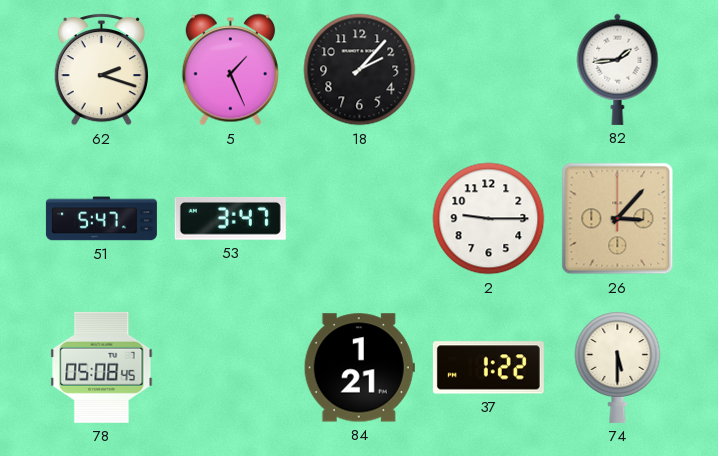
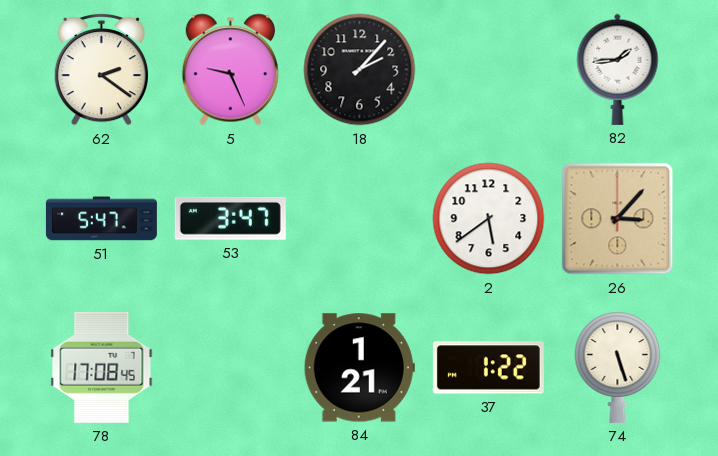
62: 2:18 -> 2:21 (101, 69)
5: 1:26 -> 9:26 (230, 70)
2: 9:15 -> 5:39 (489, 219)
78: 05:08 -> 17:08 (102, 367)
74: 5:30 -> 5:27 (618, 368)
